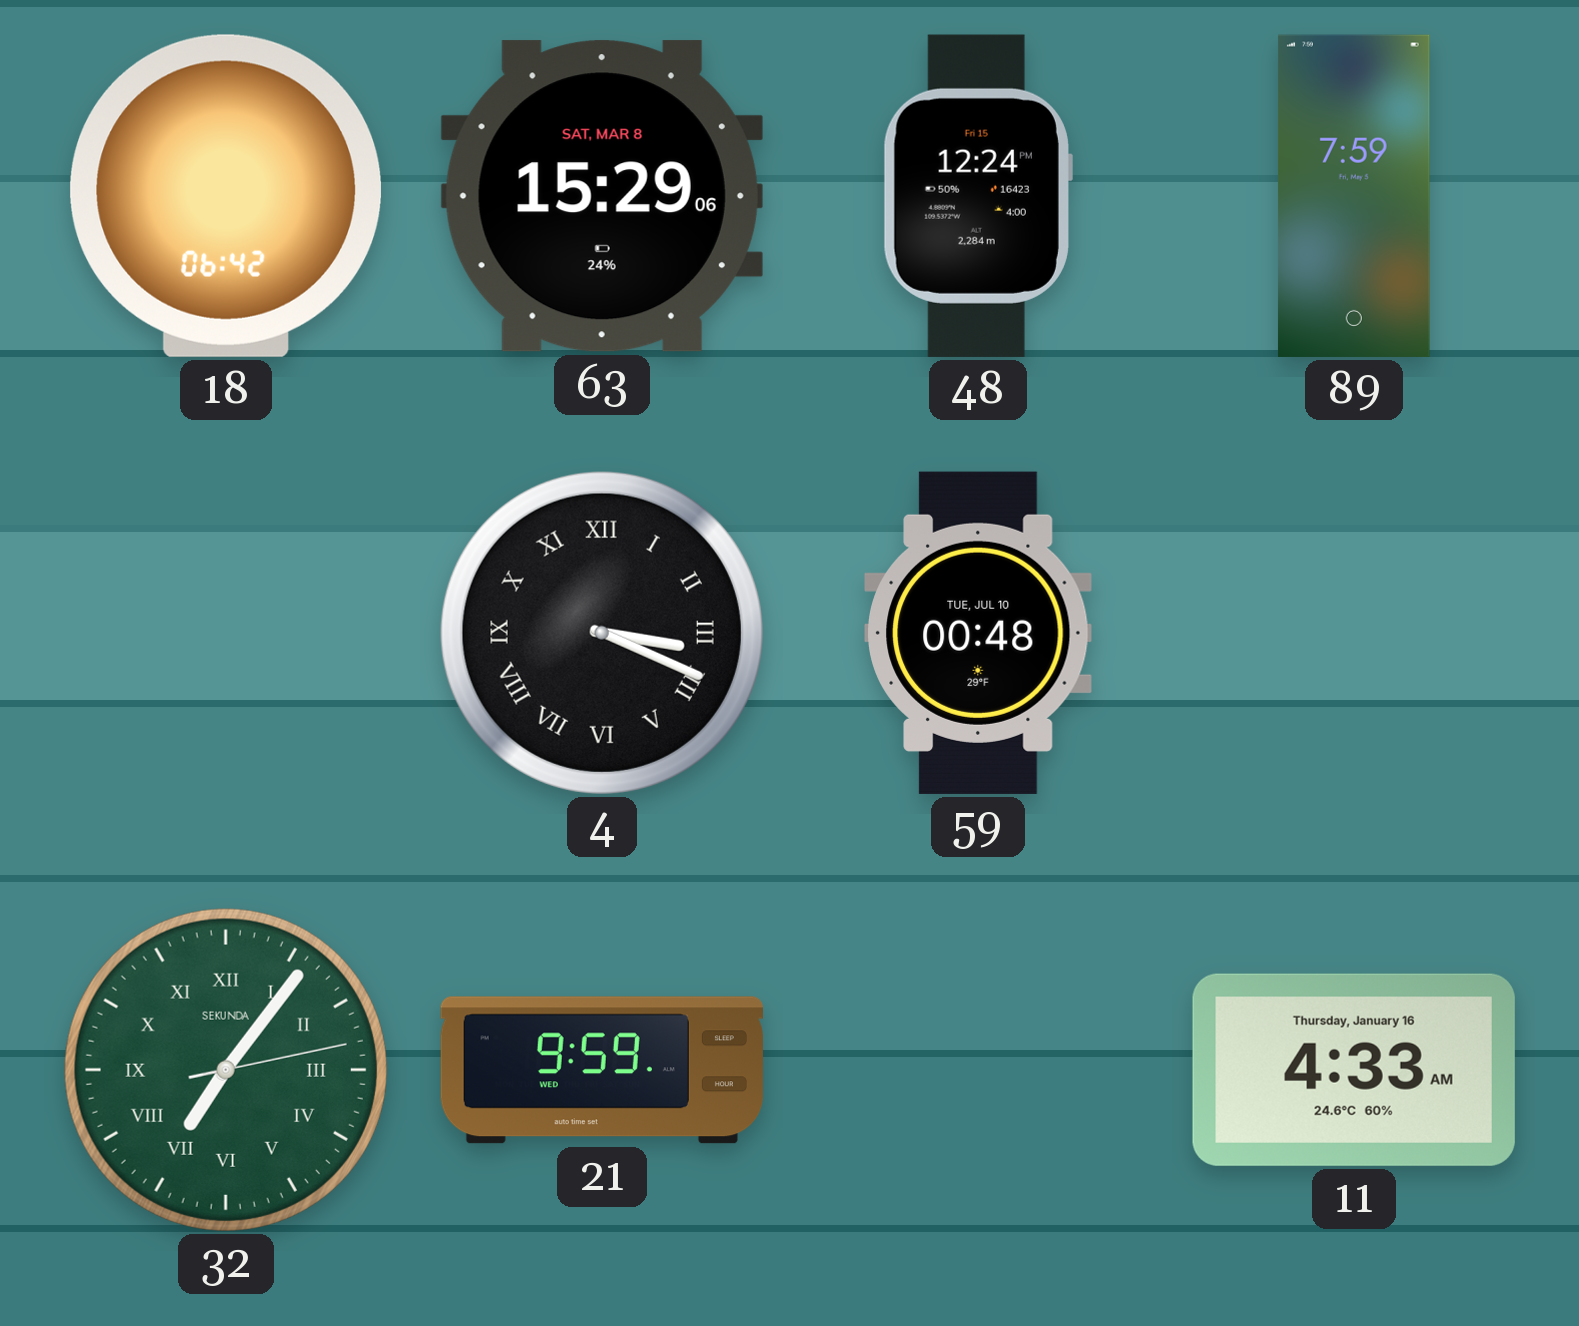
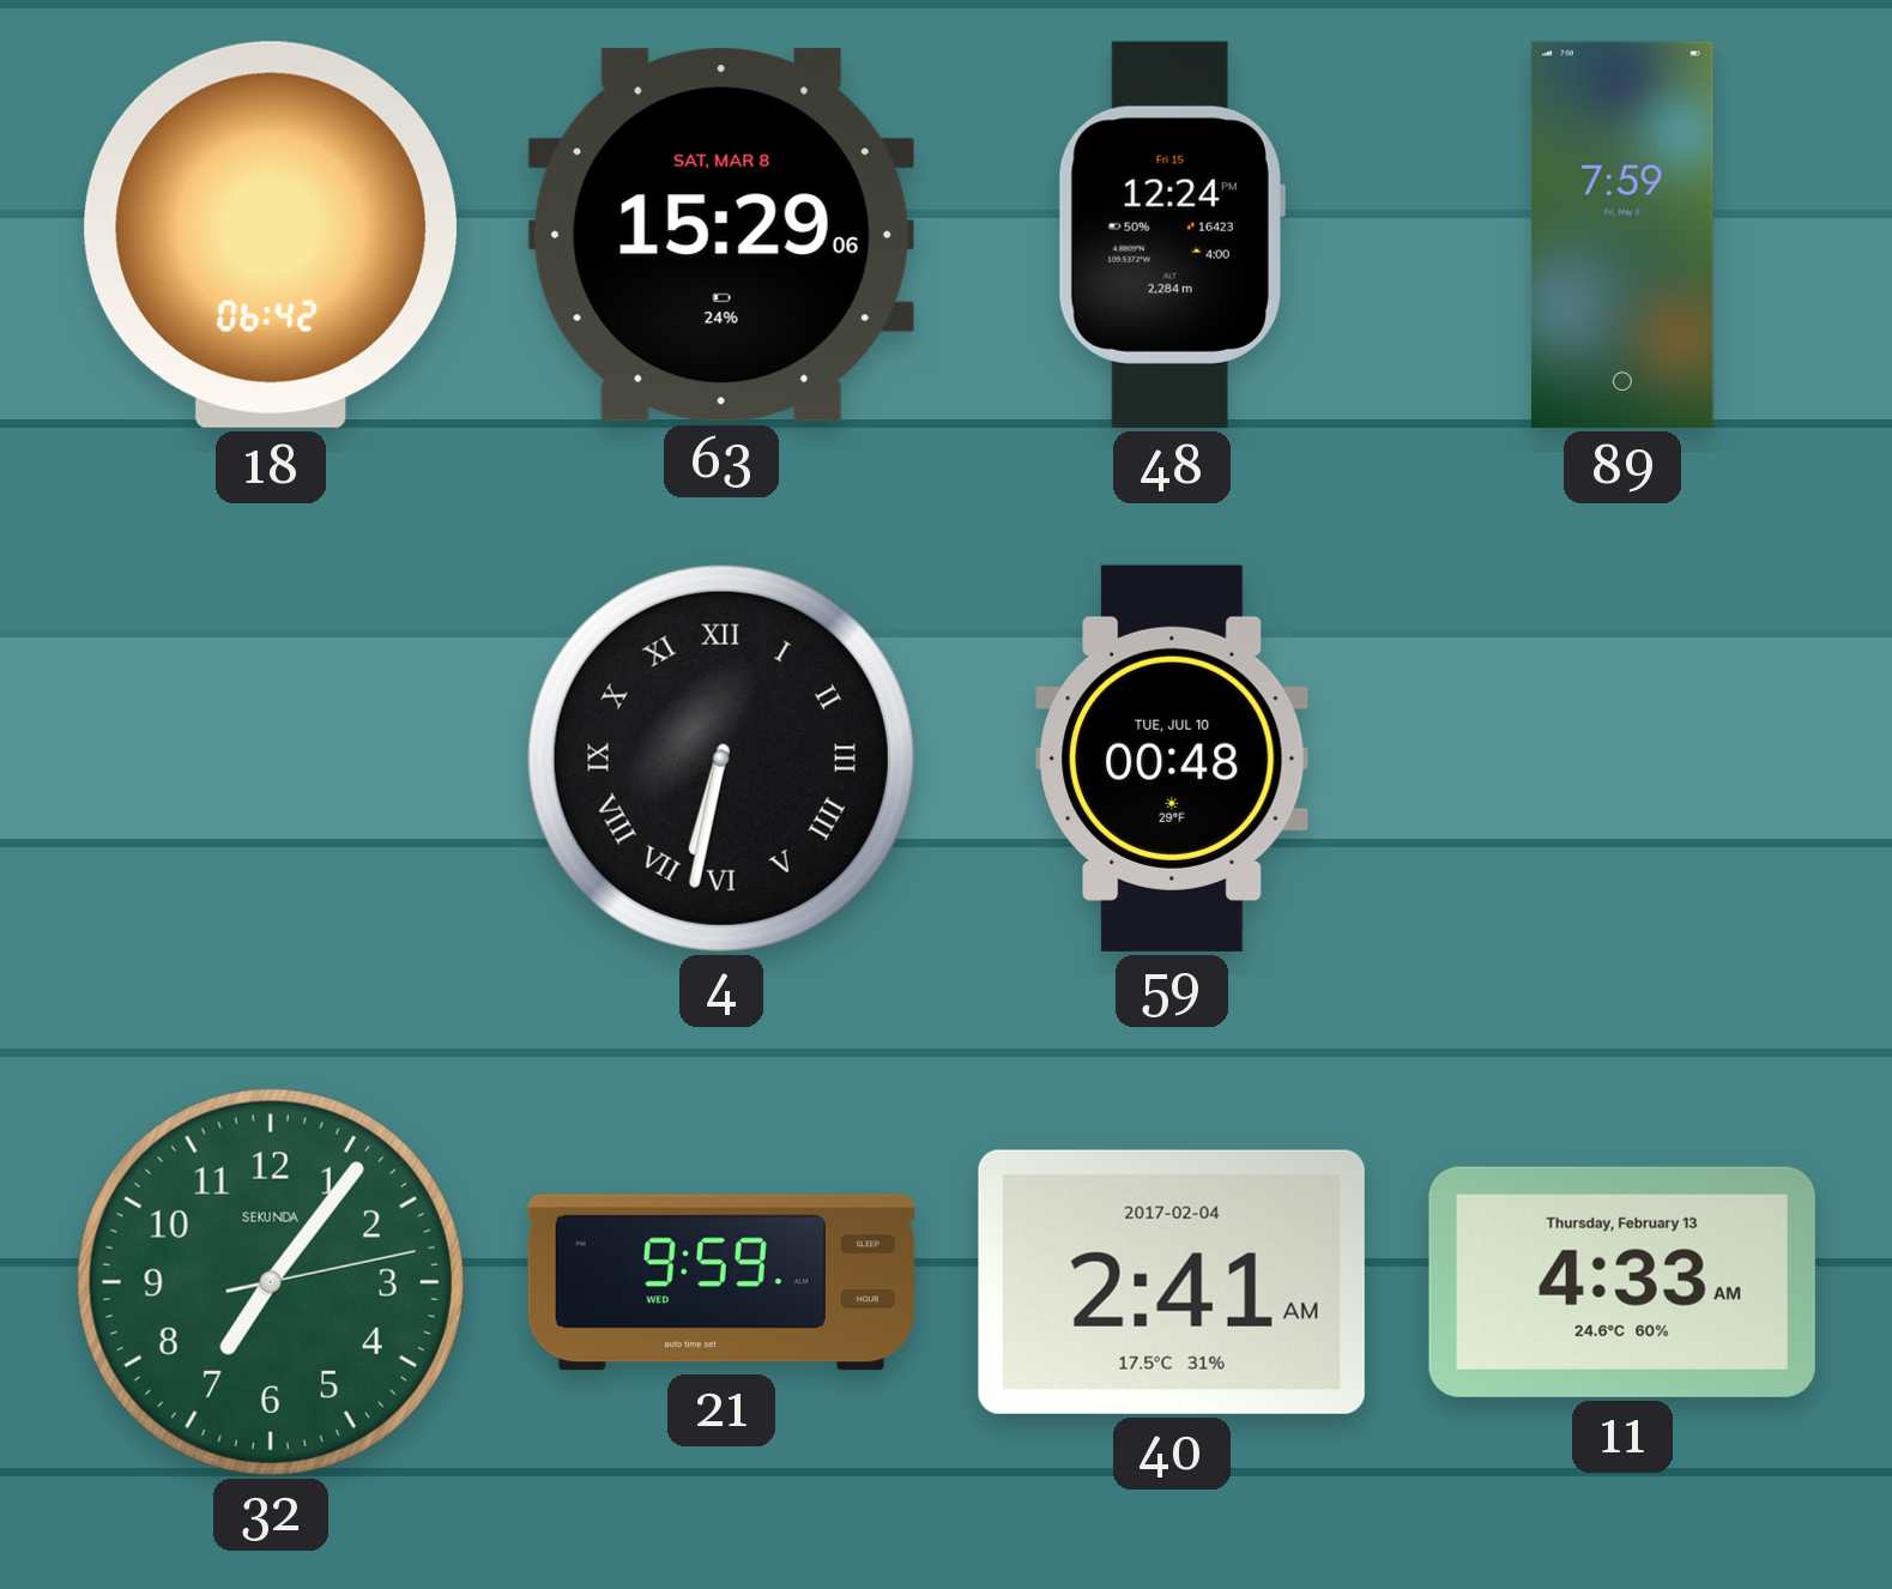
4: 3:19 -> 6:32 (721, 759)
32 numerals: Roman -> Arabic (271, 1282)
40: none -> 2:41 (1172, 1282)
11 date: Thursday, January 16 -> Thursday, February 13 (1622, 1282)
